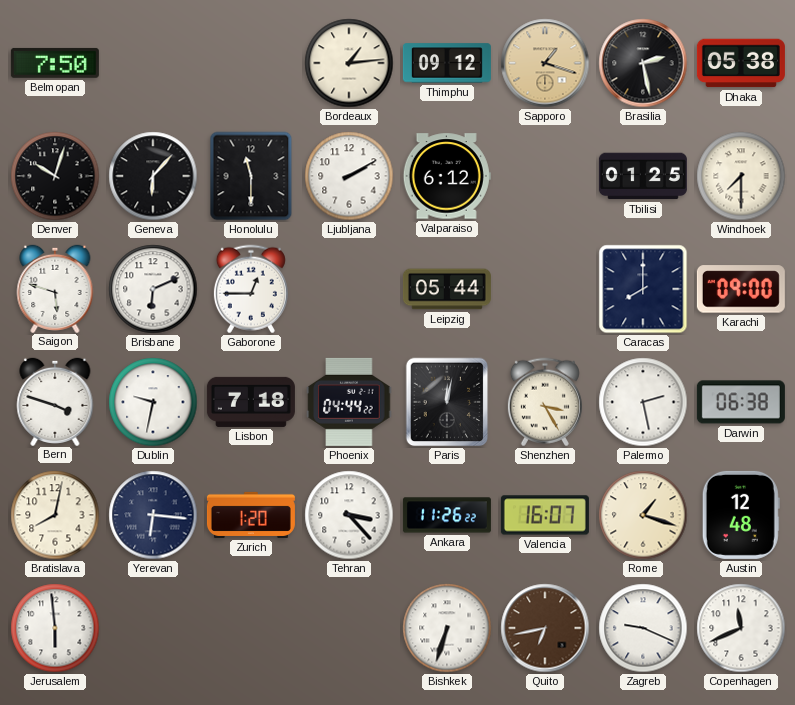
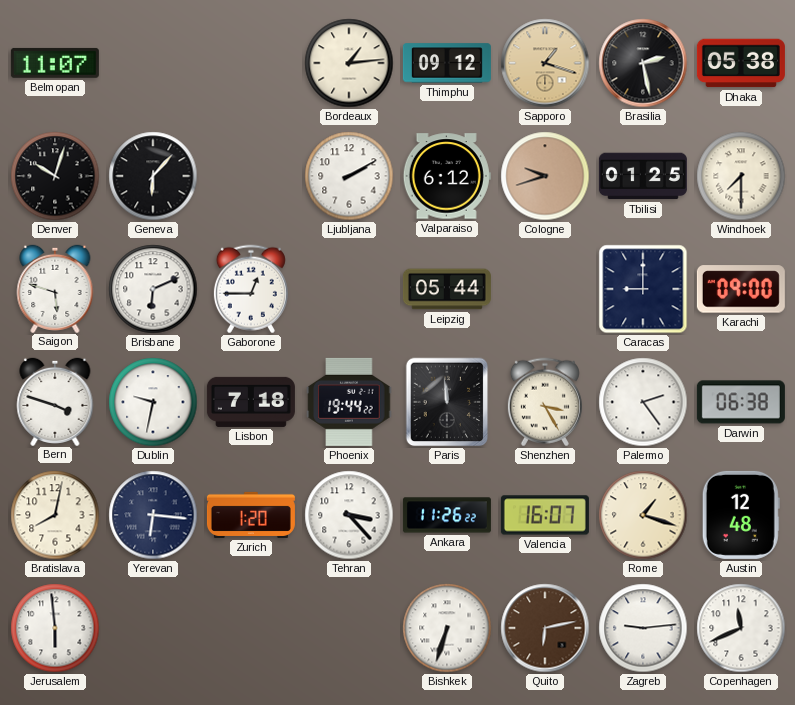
Belmopan: 7:50 -> 11:07 (55, 63)
Honolulu: 11:30 -> none (251, 176)
Cologne: none -> 9:42 (545, 176)
Caracas: 8:00 -> 9:00 (643, 289)
Phoenix: 04:44 -> 19:44 (349, 402)
Paris: 12:02 -> 11:59 (447, 402)
Palermo: 2:28 -> 2:24 (643, 402)
Quito: 6:43 -> 6:13 (545, 628)
Zagreb: 9:19 -> 9:14 (643, 628)
